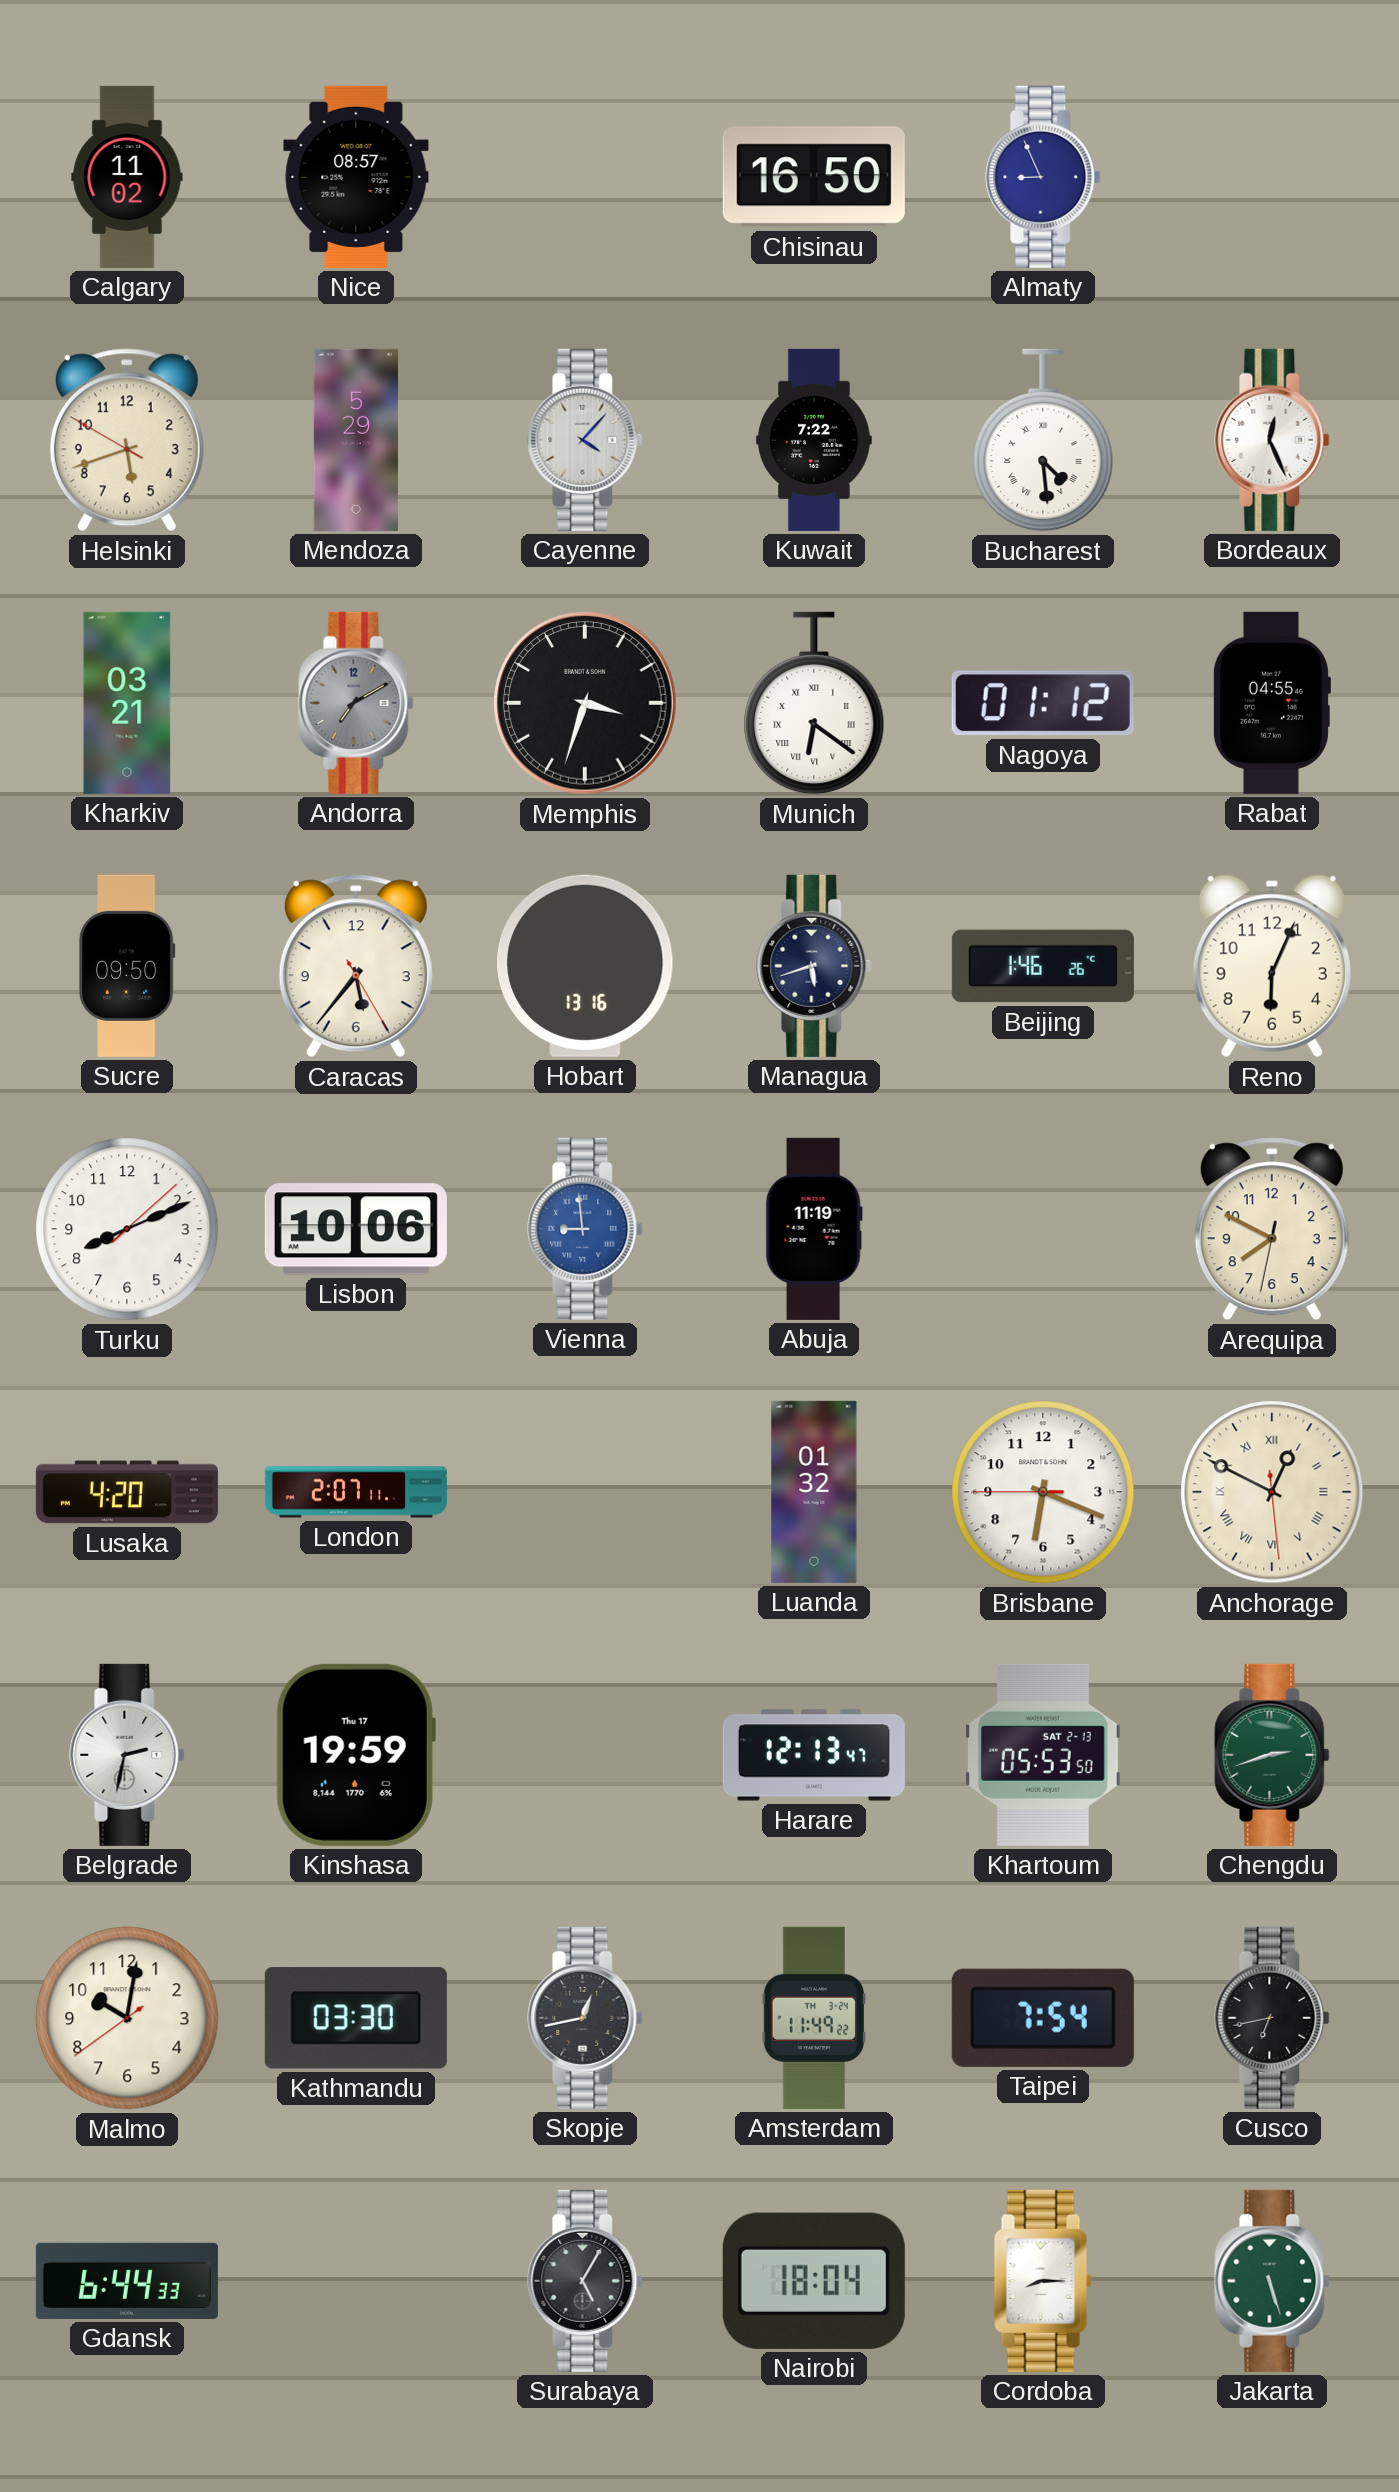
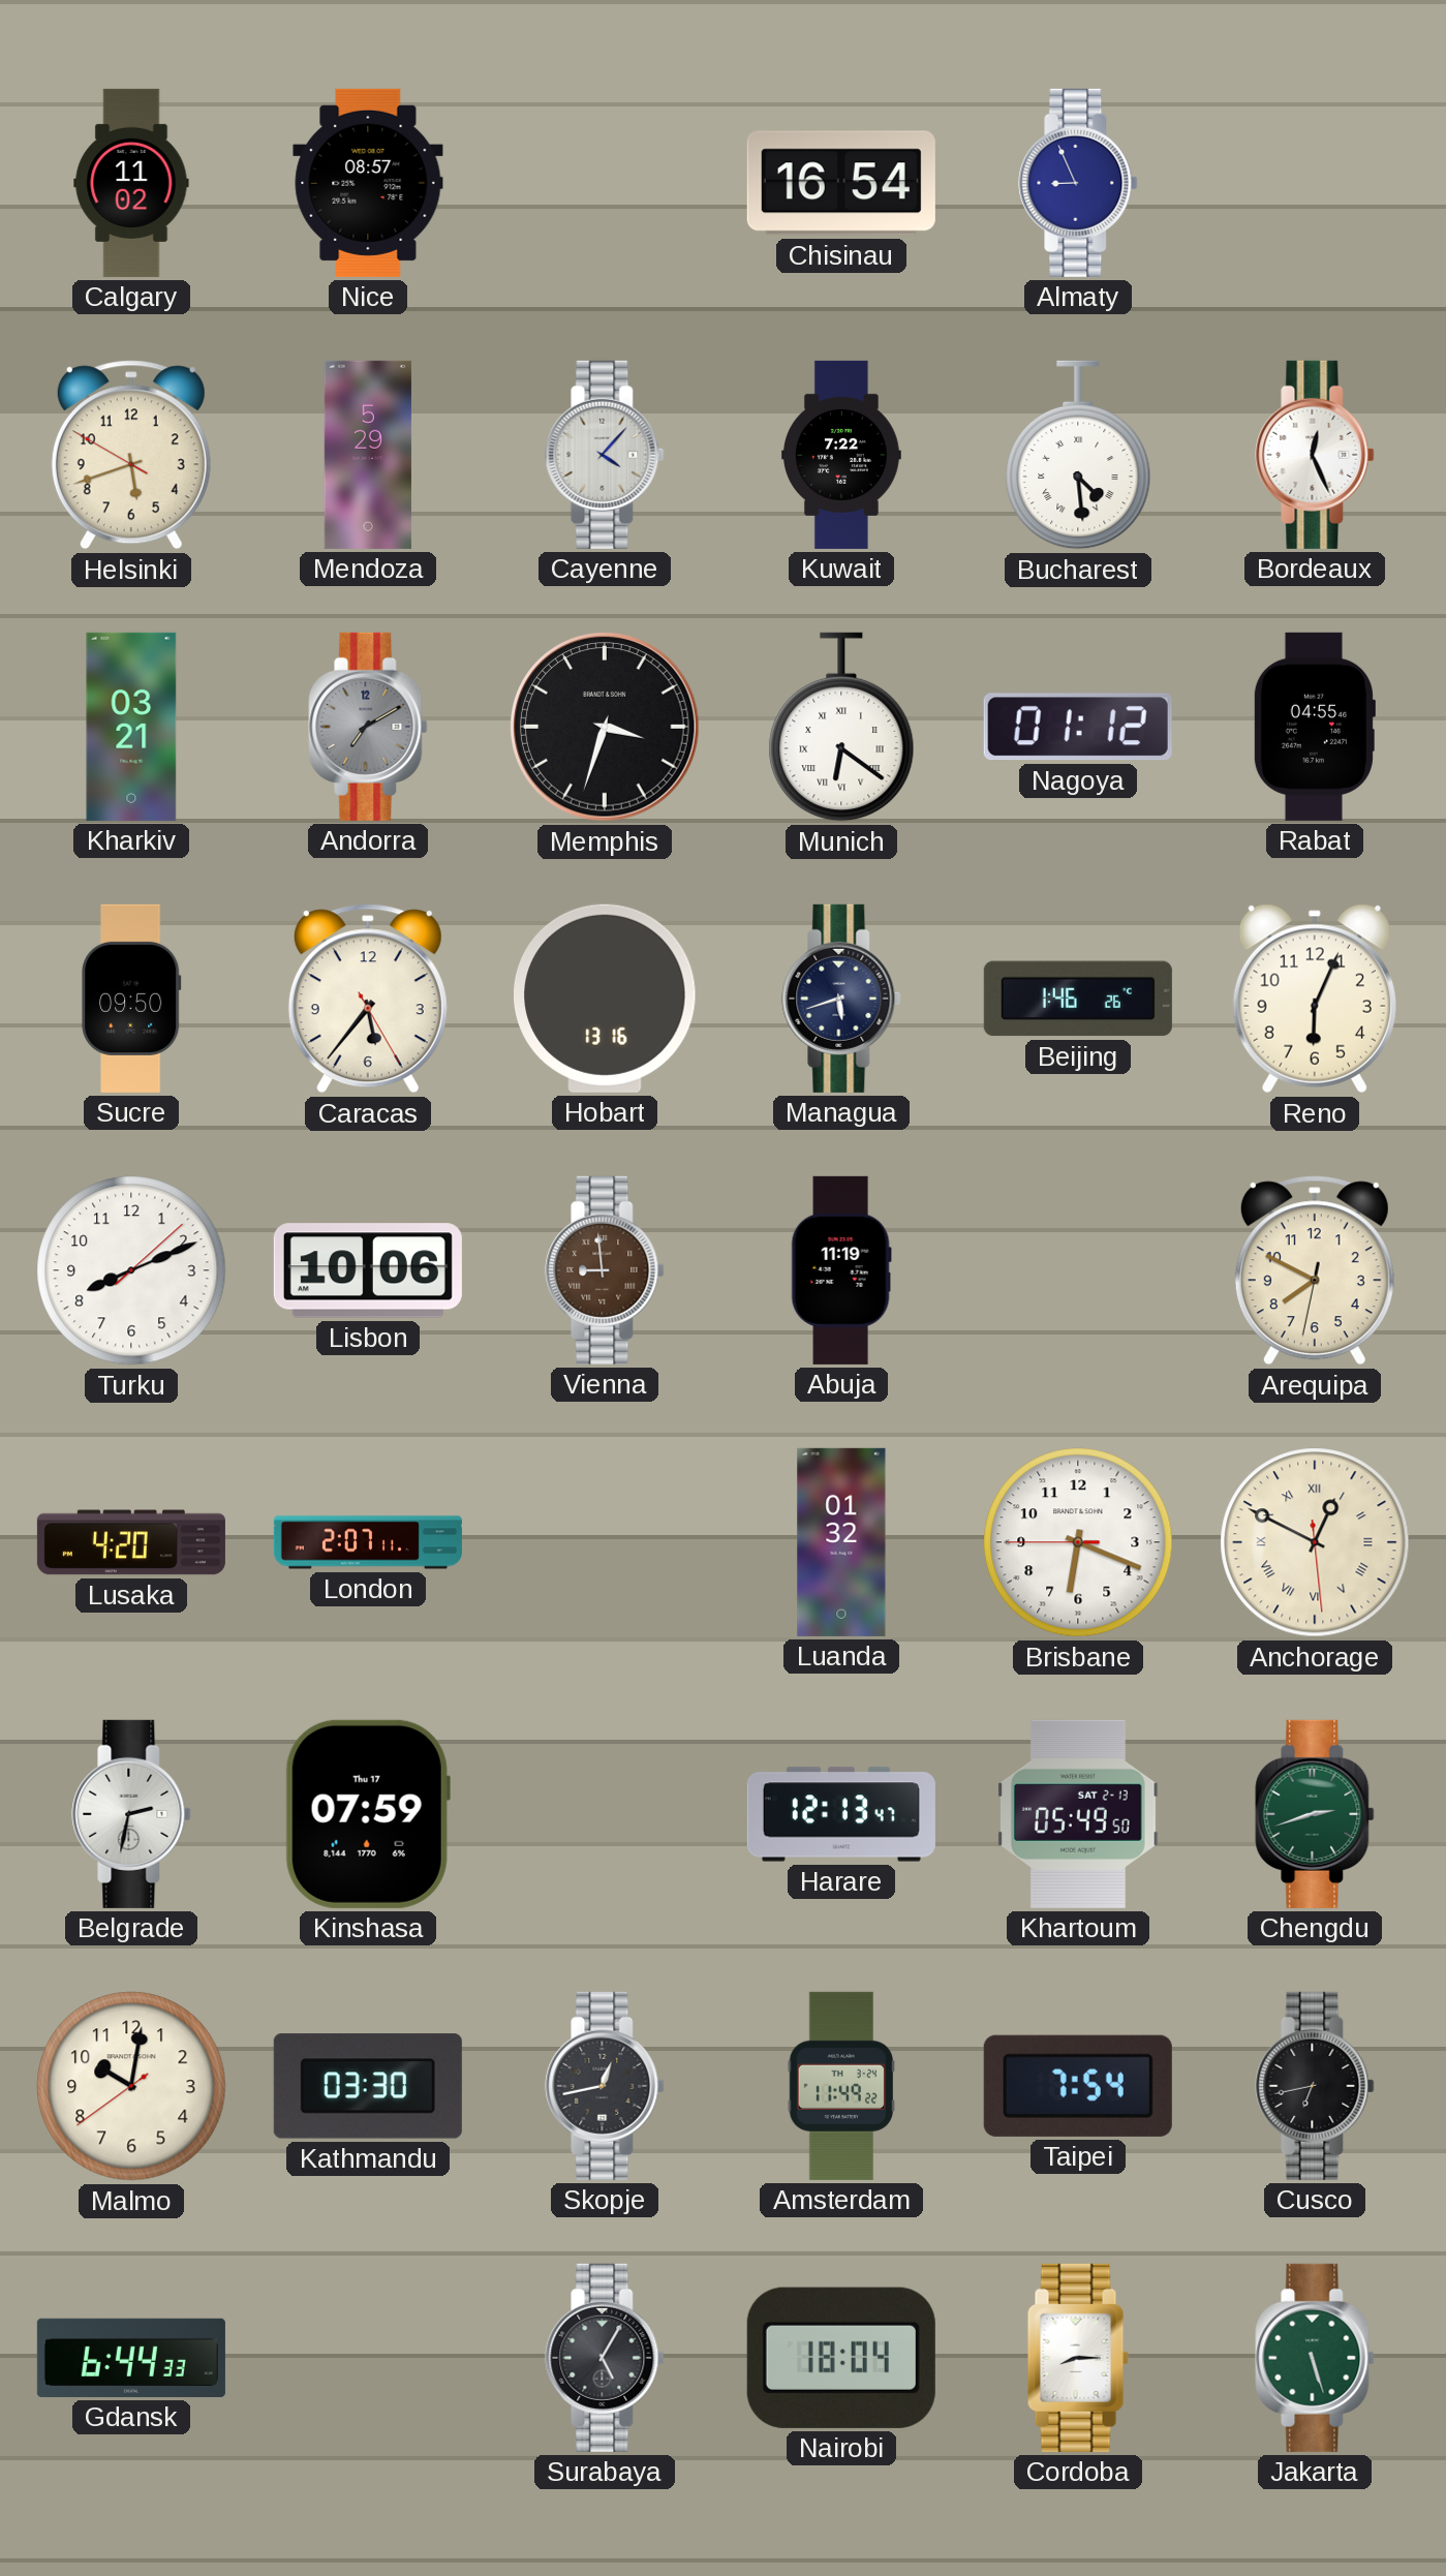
Chisinau: 16:50 -> 16:54 (841, 183)
Vienna dial: blue -> brown (605, 1270)
Kinshasa: 19:59 -> 07:59 (368, 1814)
Khartoum: 05:53 -> 05:49 (1078, 1814)
